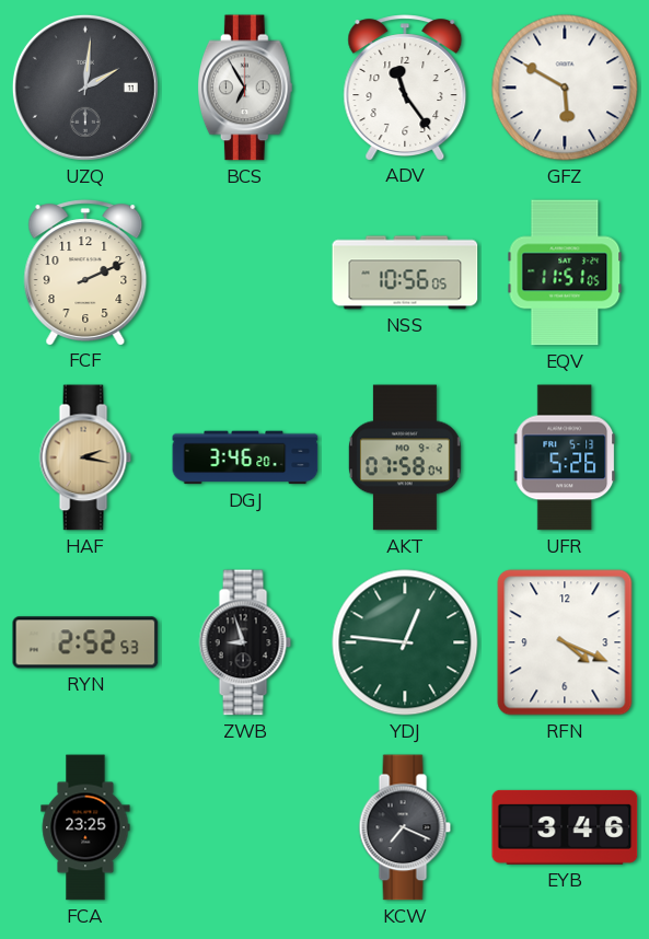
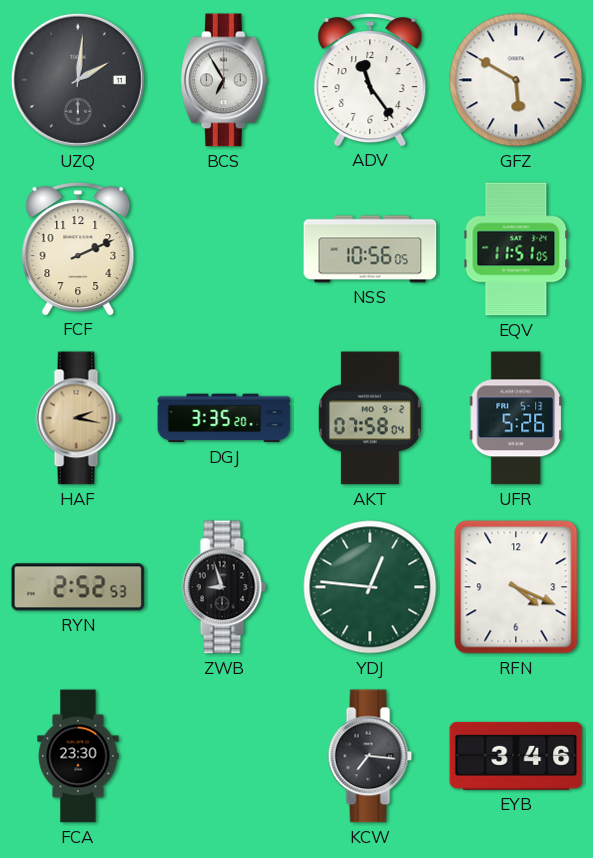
DGJ: 3:46 -> 3:35 (224, 418)
FCA: 23:25 -> 23:30 (78, 756)
KCW: 7:19 -> 7:16 (370, 756)
